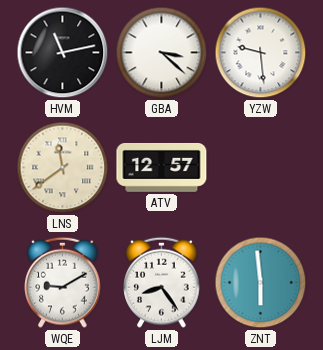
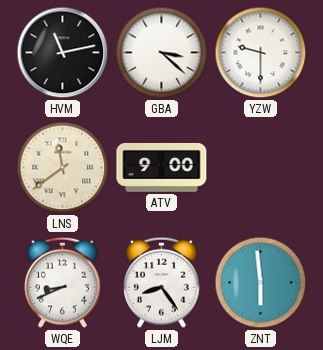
YZW: 9:29 -> 9:30 (261, 53)
ATV: 12:57 -> 9:00 (162, 167)
WQE: 9:10 -> 8:41 (63, 282)
